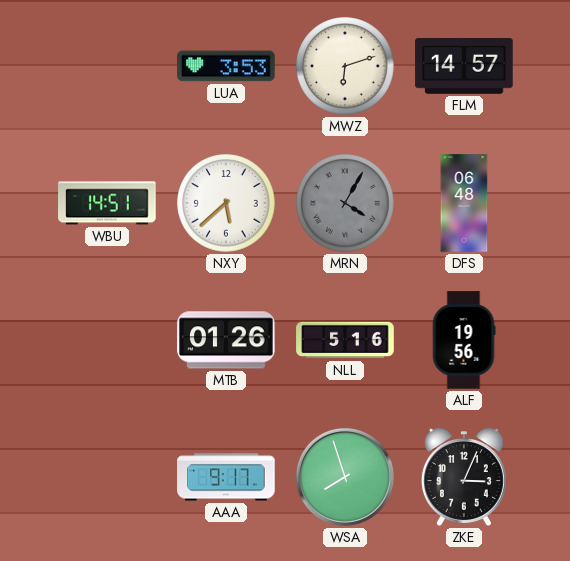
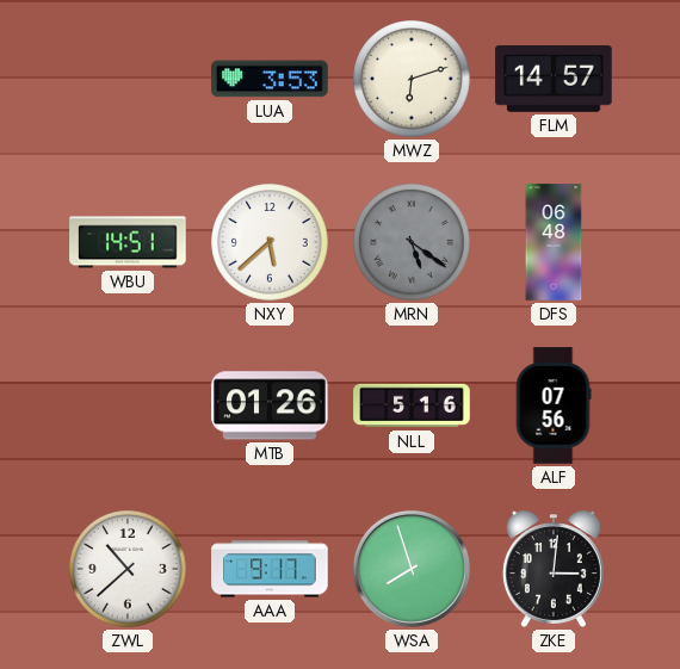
MRN: 4:05 -> 5:21 (412, 242)
ALF: 19:56 -> 07:56 (554, 405)
ZWL: none -> 10:38 (128, 569)
ZKE: 3:04 -> 3:01 (554, 569)
